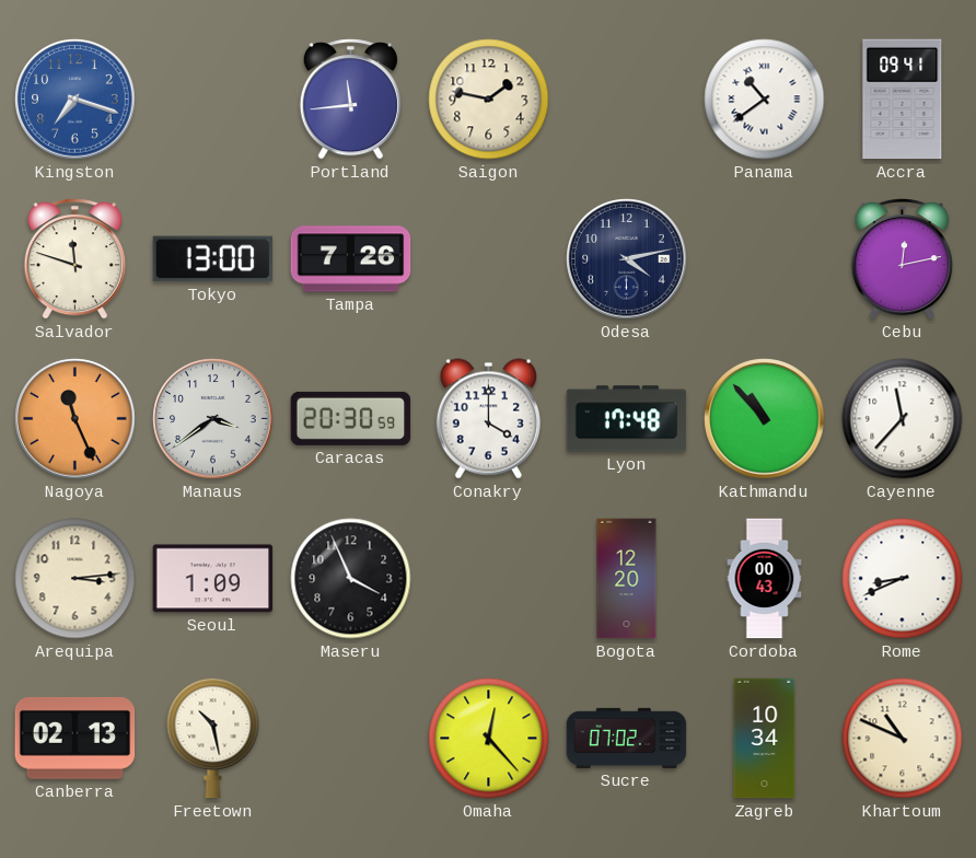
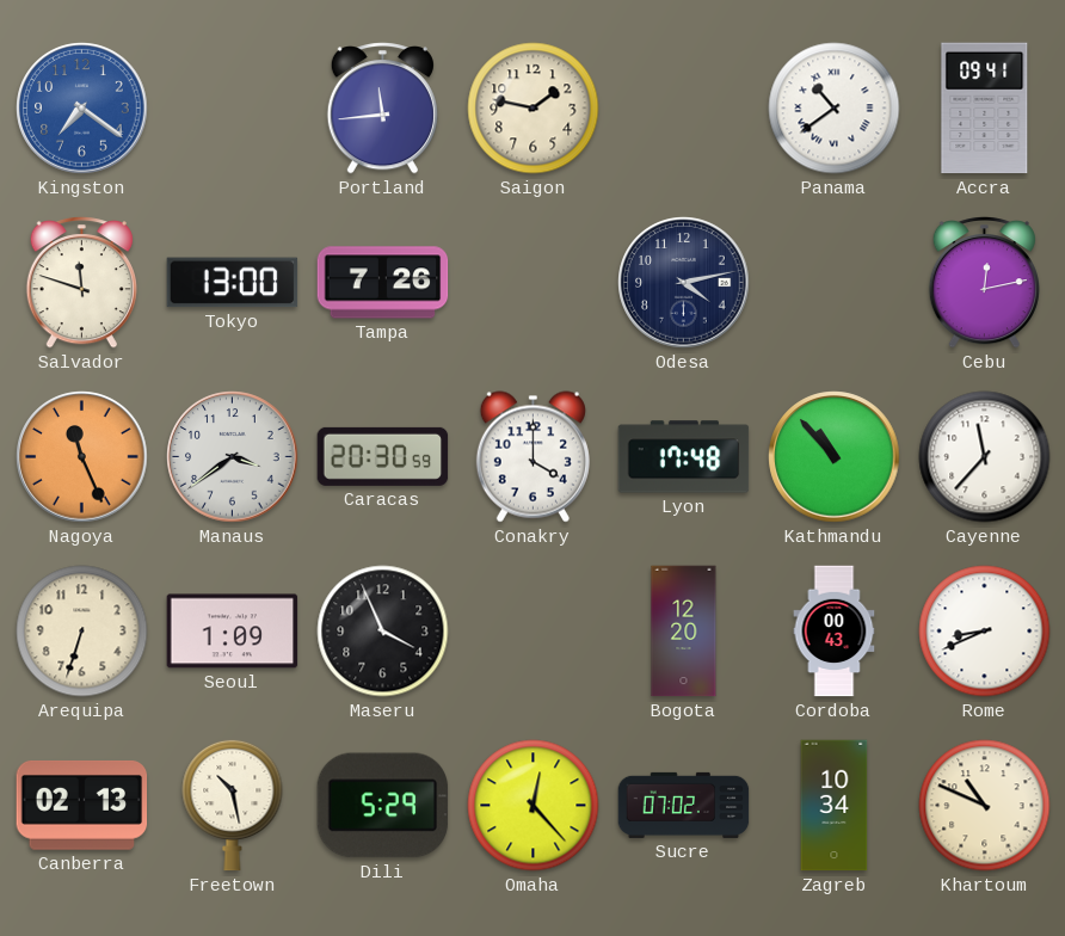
Kingston: 7:18 -> 7:21 (82, 109)
Arequipa: 3:14 -> 6:33 (82, 632)
Dili: none -> 5:29 (383, 806)
